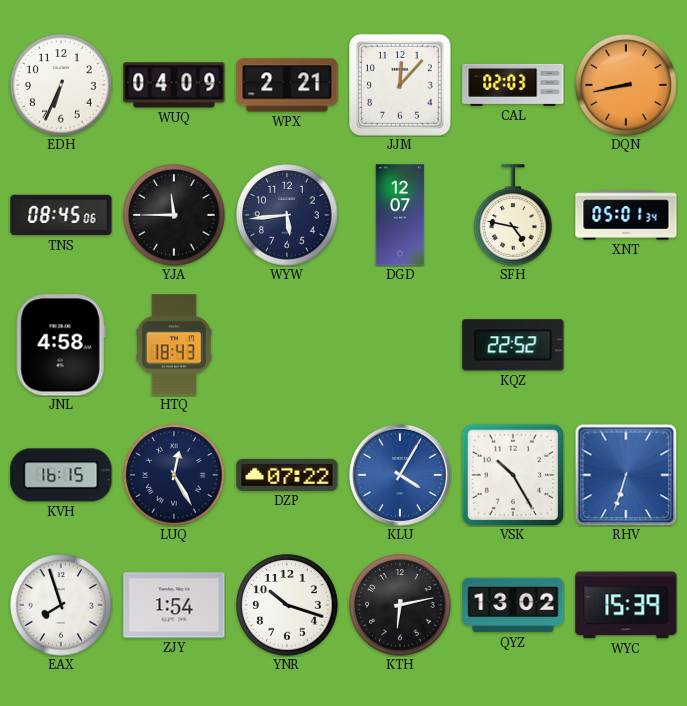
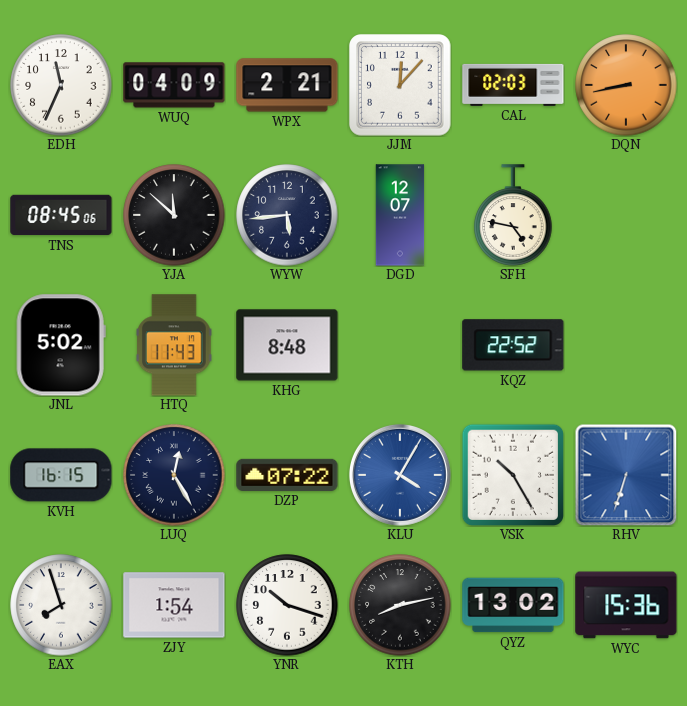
EDH: 6:34 -> 11:34 (61, 85)
YJA: 11:45 -> 11:52 (174, 215)
XNT: 05:01 -> none (626, 215)
JNL: 4:58 -> 5:02 (61, 345)
HTQ: 18:43 -> 11:43 (175, 345)
KHG: none -> 8:48 (287, 345)
KTH: 6:13 -> 8:13 (400, 605)
WYC: 15:39 -> 15:36 (626, 605)
